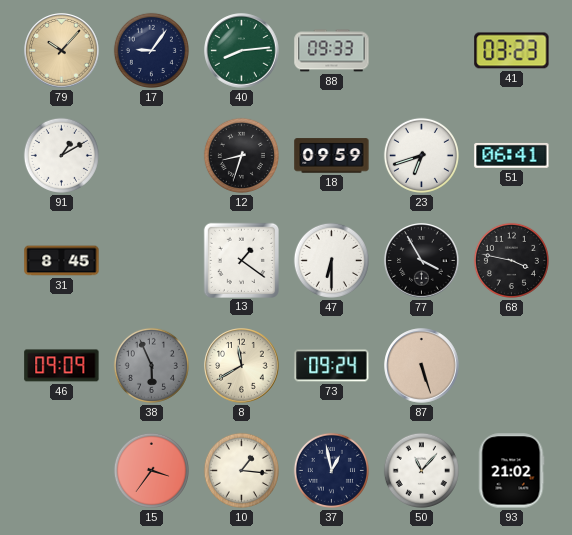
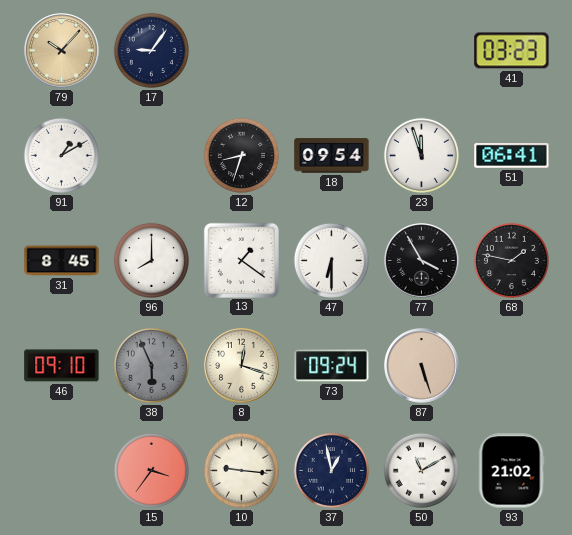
40: 8:14 -> none (242, 51)
88: 09:33 -> none (332, 51)
18: 09:59 -> 09:54 (332, 156)
23: 6:42 -> 11:57 (421, 155)
96: none -> 8:00 (151, 260)
68: 3:47 -> 1:47 (511, 260)
46: 09:09 -> 09:10 (62, 366)
8: 11:40 -> 12:18 (242, 366)
10: 1:16 -> 9:16 (241, 470)
50: 11:07 -> 11:10 (421, 470)
